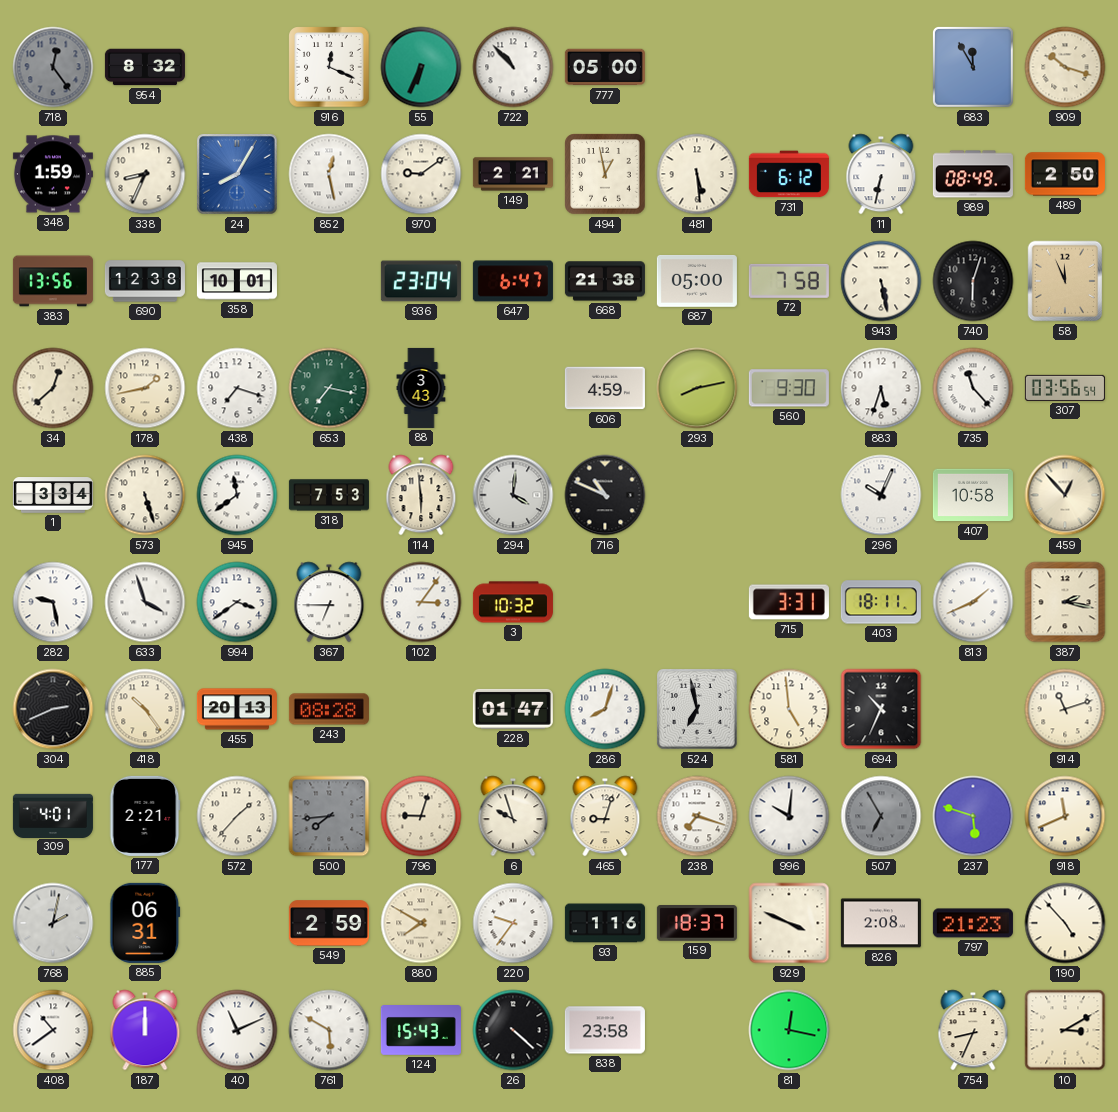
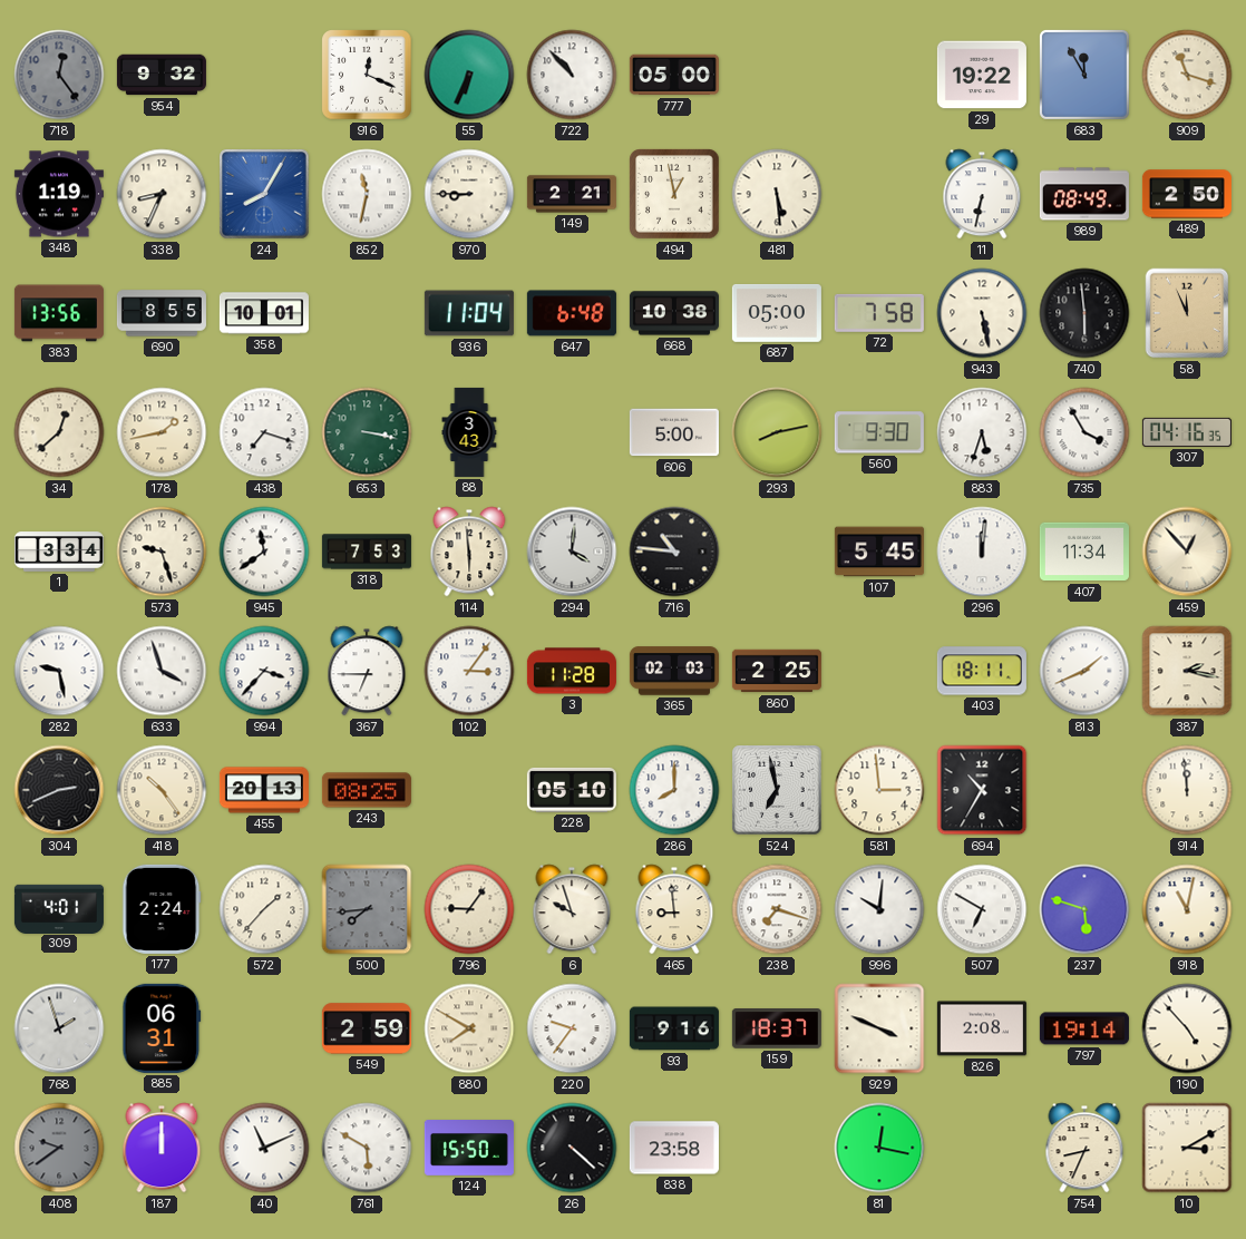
954: 8:32 -> 9:32 (162, 75)
29: none -> 19:22 (982, 75)
909: 10:18 -> 11:18 (1187, 75)
348: 1:59 -> 1:19 (59, 194)
852: 12:28 -> 11:32 (367, 194)
970: 9:09 -> 8:45 (469, 194)
731: 6:12 -> none (789, 174)
690: 12:38 -> 8:55 (162, 313)
936: 23:04 -> 11:04 (469, 313)
647: 6:47 -> 6:48 (572, 313)
668: 21:38 -> 10:38 (674, 313)
740: 6:03 -> 5:59 (1084, 313)
653: 7:17 -> 3:17 (367, 432)
606: 4:59 -> 5:00 (674, 432)
735: 11:23 -> 3:55 (1084, 432)
307: 03:56 -> 04:16 (1187, 432)
573: 5:27 -> 9:27 (162, 552)
716: 10:49 -> 10:46 (674, 552)
107: none -> 5:45 (879, 552)
296: 10:04 -> 12:01 (982, 552)
407: 10:58 -> 11:34 (1084, 552)
994: 3:39 -> 3:37 (264, 671)
3: 10:32 -> 11:28 (572, 671)
365: none -> 02:03 (674, 671)
860: none -> 2:25 (777, 671)
715: 3:31 -> none (789, 602)
243: 08:28 -> 08:25 (367, 790)
228: 01:47 -> 05:10 (572, 790)
286: 8:03 -> 8:00 (674, 790)
581: 4:59 -> 2:59 (879, 790)
694: 10:34 -> 10:35 (982, 790)
914: 11:12 -> 11:59 (1187, 790)
177: 2:21 -> 2:24 (162, 909)
796: 9:03 -> 9:06 (469, 909)
465: 9:03 -> 8:59 (674, 909)
507: 6:55 -> 6:50 (982, 909)
507 dial: grey -> white (982, 909)
918: 11:41 -> 11:02 (1187, 909)
768: 2:02 -> 1:57 (59, 1028)
93: 1:16 -> 9:16 (674, 1028)
797: 21:23 -> 19:14 (1084, 1028)
408: 10:39 -> 9:39 (59, 1148)
408 dial: white -> grey (59, 1148)
124: 15:43 -> 15:50 (469, 1149)
